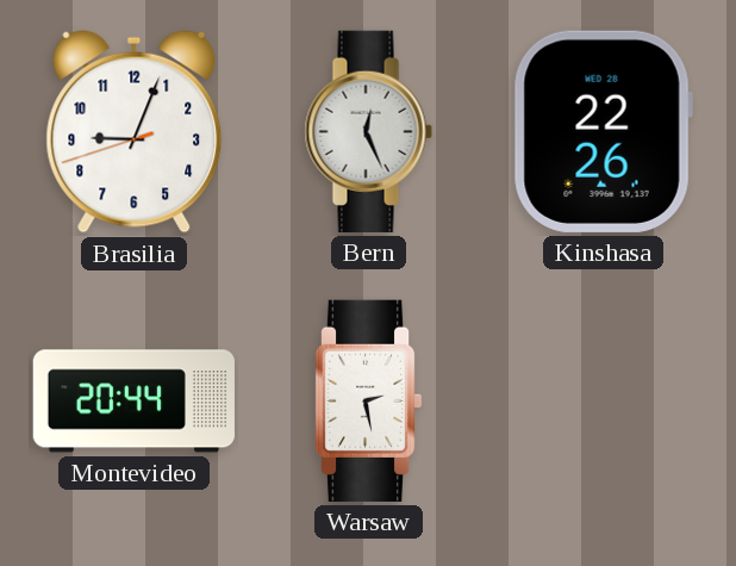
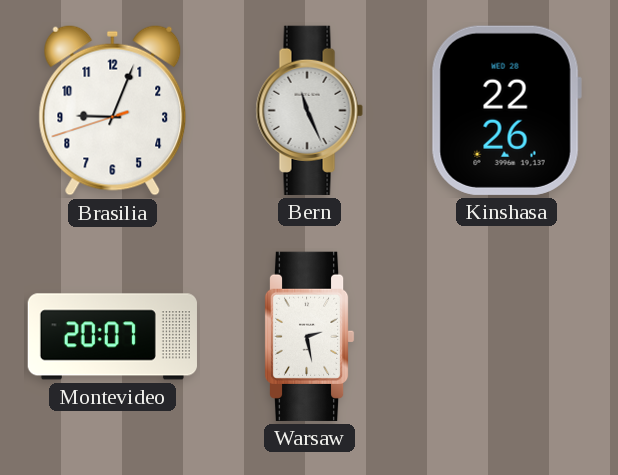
Bern: 12:26 -> 11:26 (309, 110)
Montevideo: 20:44 -> 20:07 (112, 337)
